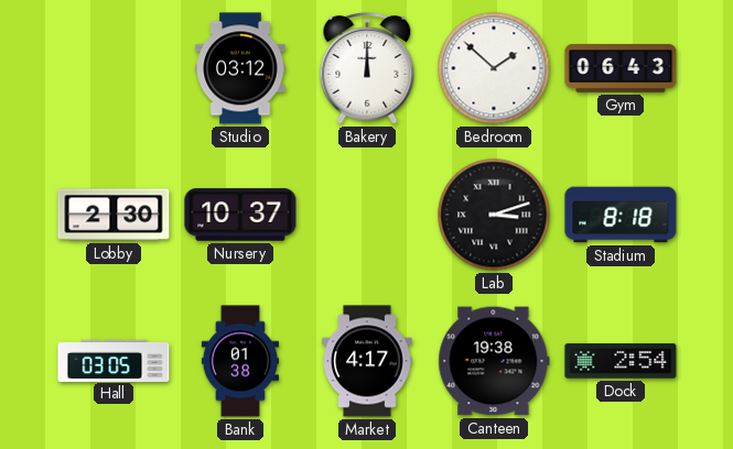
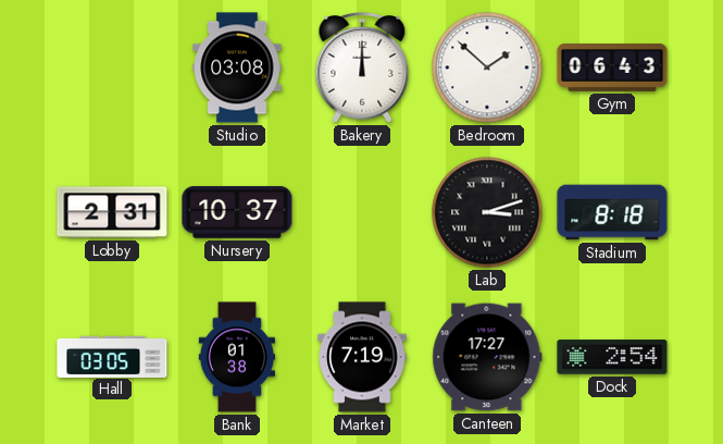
Studio: 03:12 -> 03:08 (237, 67)
Lobby: 2:30 -> 2:31 (112, 212)
Market: 4:17 -> 7:19 (362, 357)
Canteen: 19:38 -> 17:27 (487, 357)
